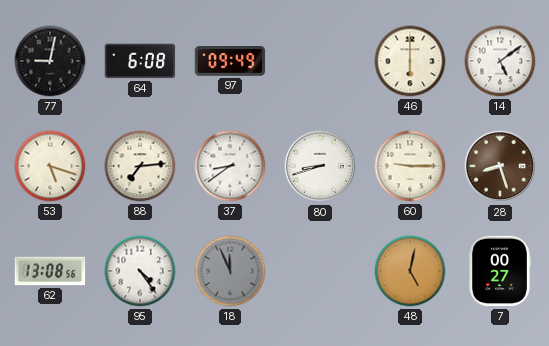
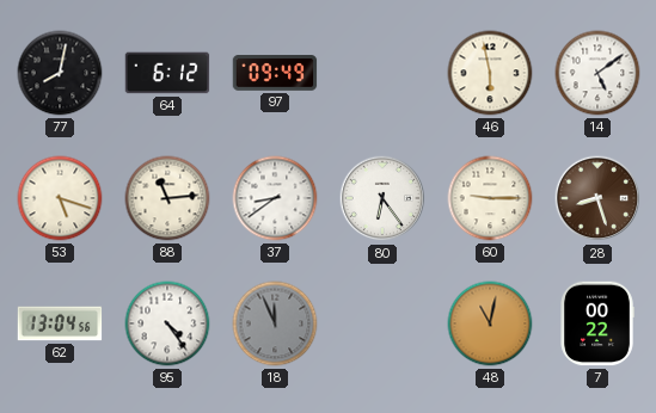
77: 9:02 -> 8:02 (60, 73)
64: 6:08 -> 6:12 (167, 73)
46: 6:00 -> 5:58 (490, 73)
88: 7:14 -> 11:14 (167, 198)
80: 8:42 -> 6:24 (382, 198)
62: 13:08 -> 13:04 (60, 323)
48: 5:02 -> 11:02 (490, 323)
7: 00:27 -> 00:22 (597, 323)
